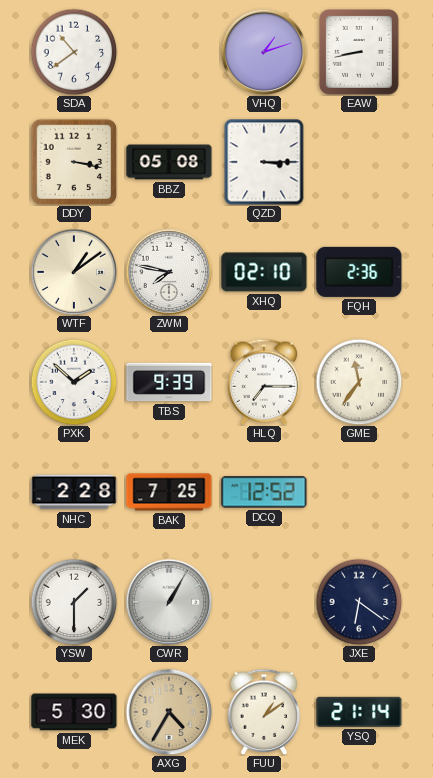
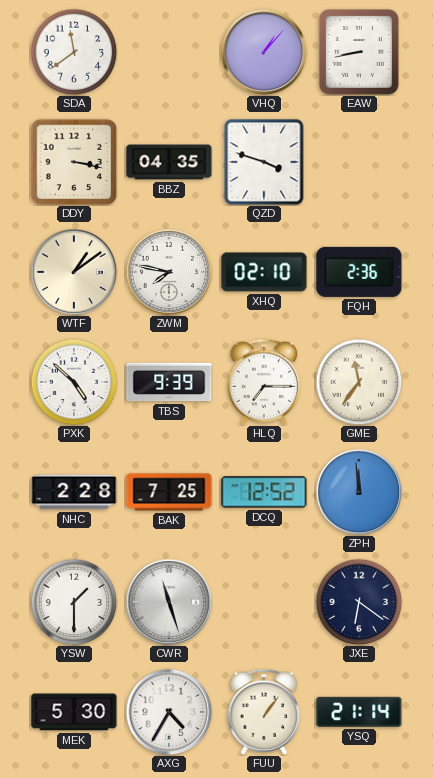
SDA: 10:39 -> 11:39 (74, 52)
VHQ: 1:12 -> 1:07 (264, 52)
BBZ: 05:08 -> 04:35 (169, 162)
QZD: 3:15 -> 3:48 (264, 162)
PXK: 1:52 -> 4:52 (74, 382)
ZPH: none -> 11:59 (359, 492)
CWR: 1:05 -> 11:27 (169, 602)
AXG dial: champagne -> white (169, 712)
FUU: 1:09 -> 1:06 (264, 712)
